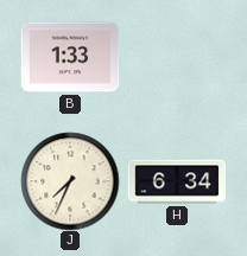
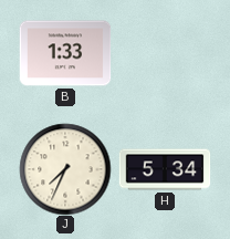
H: 6:34 -> 5:34 (165, 169)
